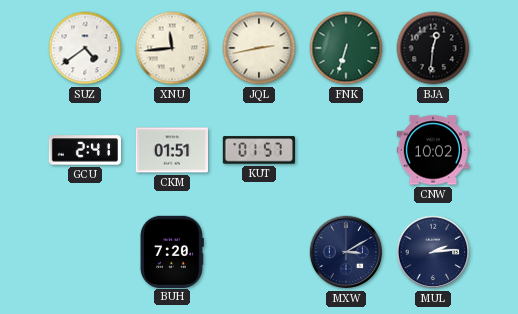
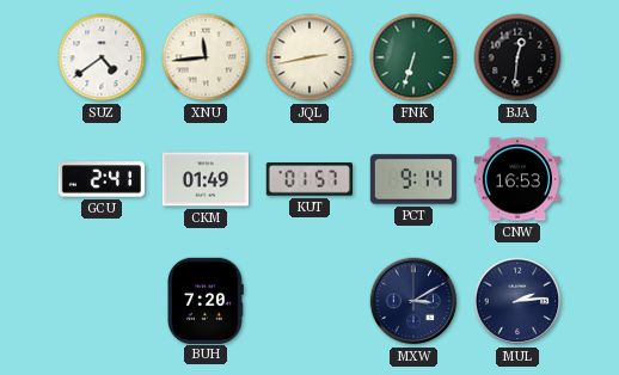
CKM: 01:51 -> 01:49 (204, 179)
PCT: none -> 9:14 (412, 179)
CNW: 10:02 -> 16:53 (516, 179)
